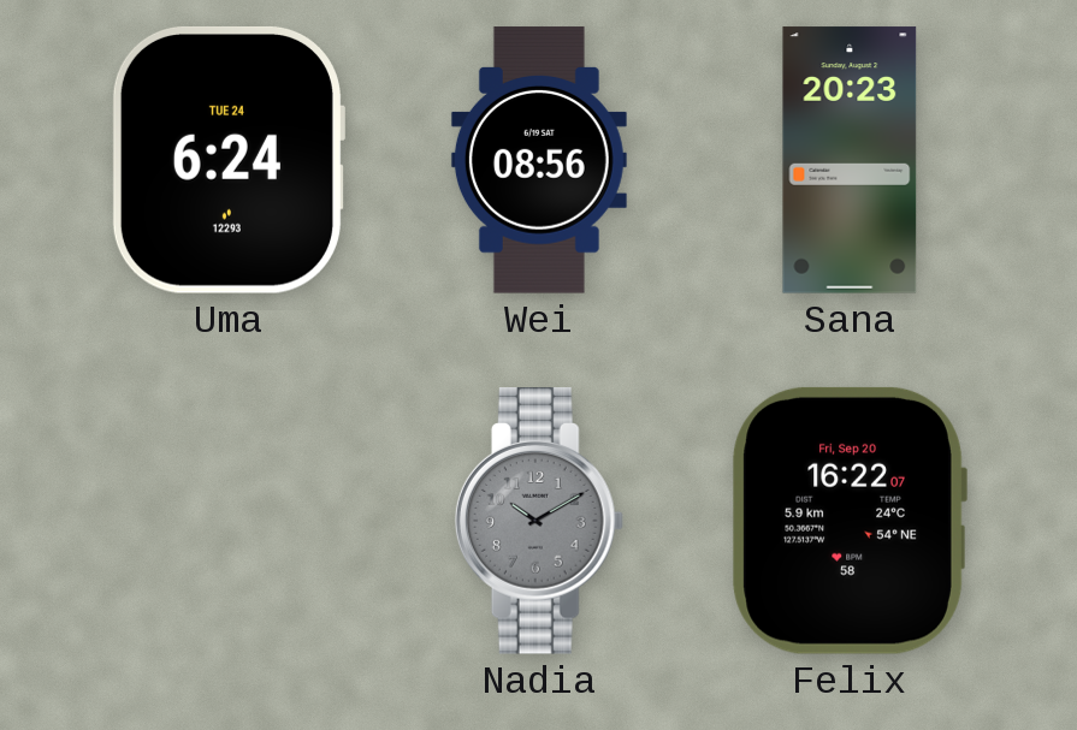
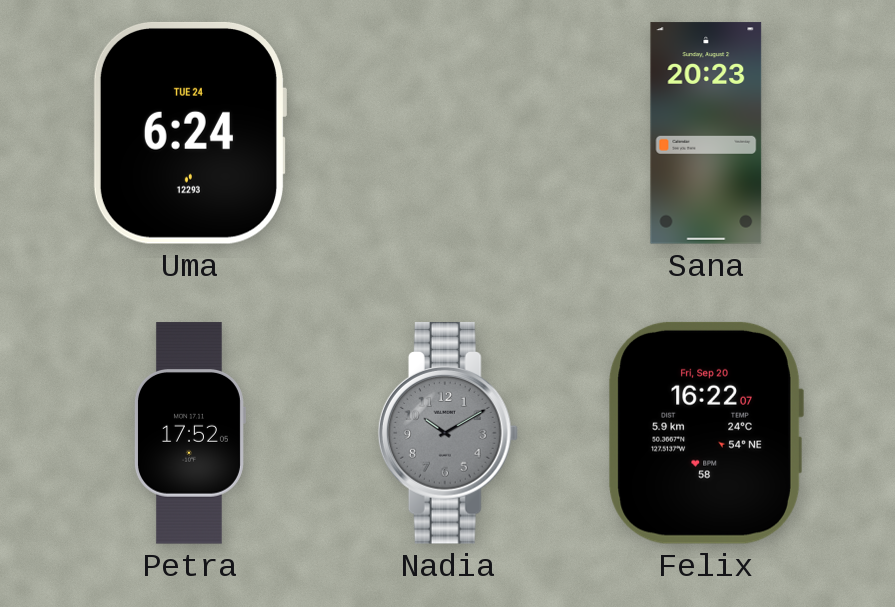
Wei: 08:56 -> none (539, 160)
Petra: none -> 17:52 (189, 433)
